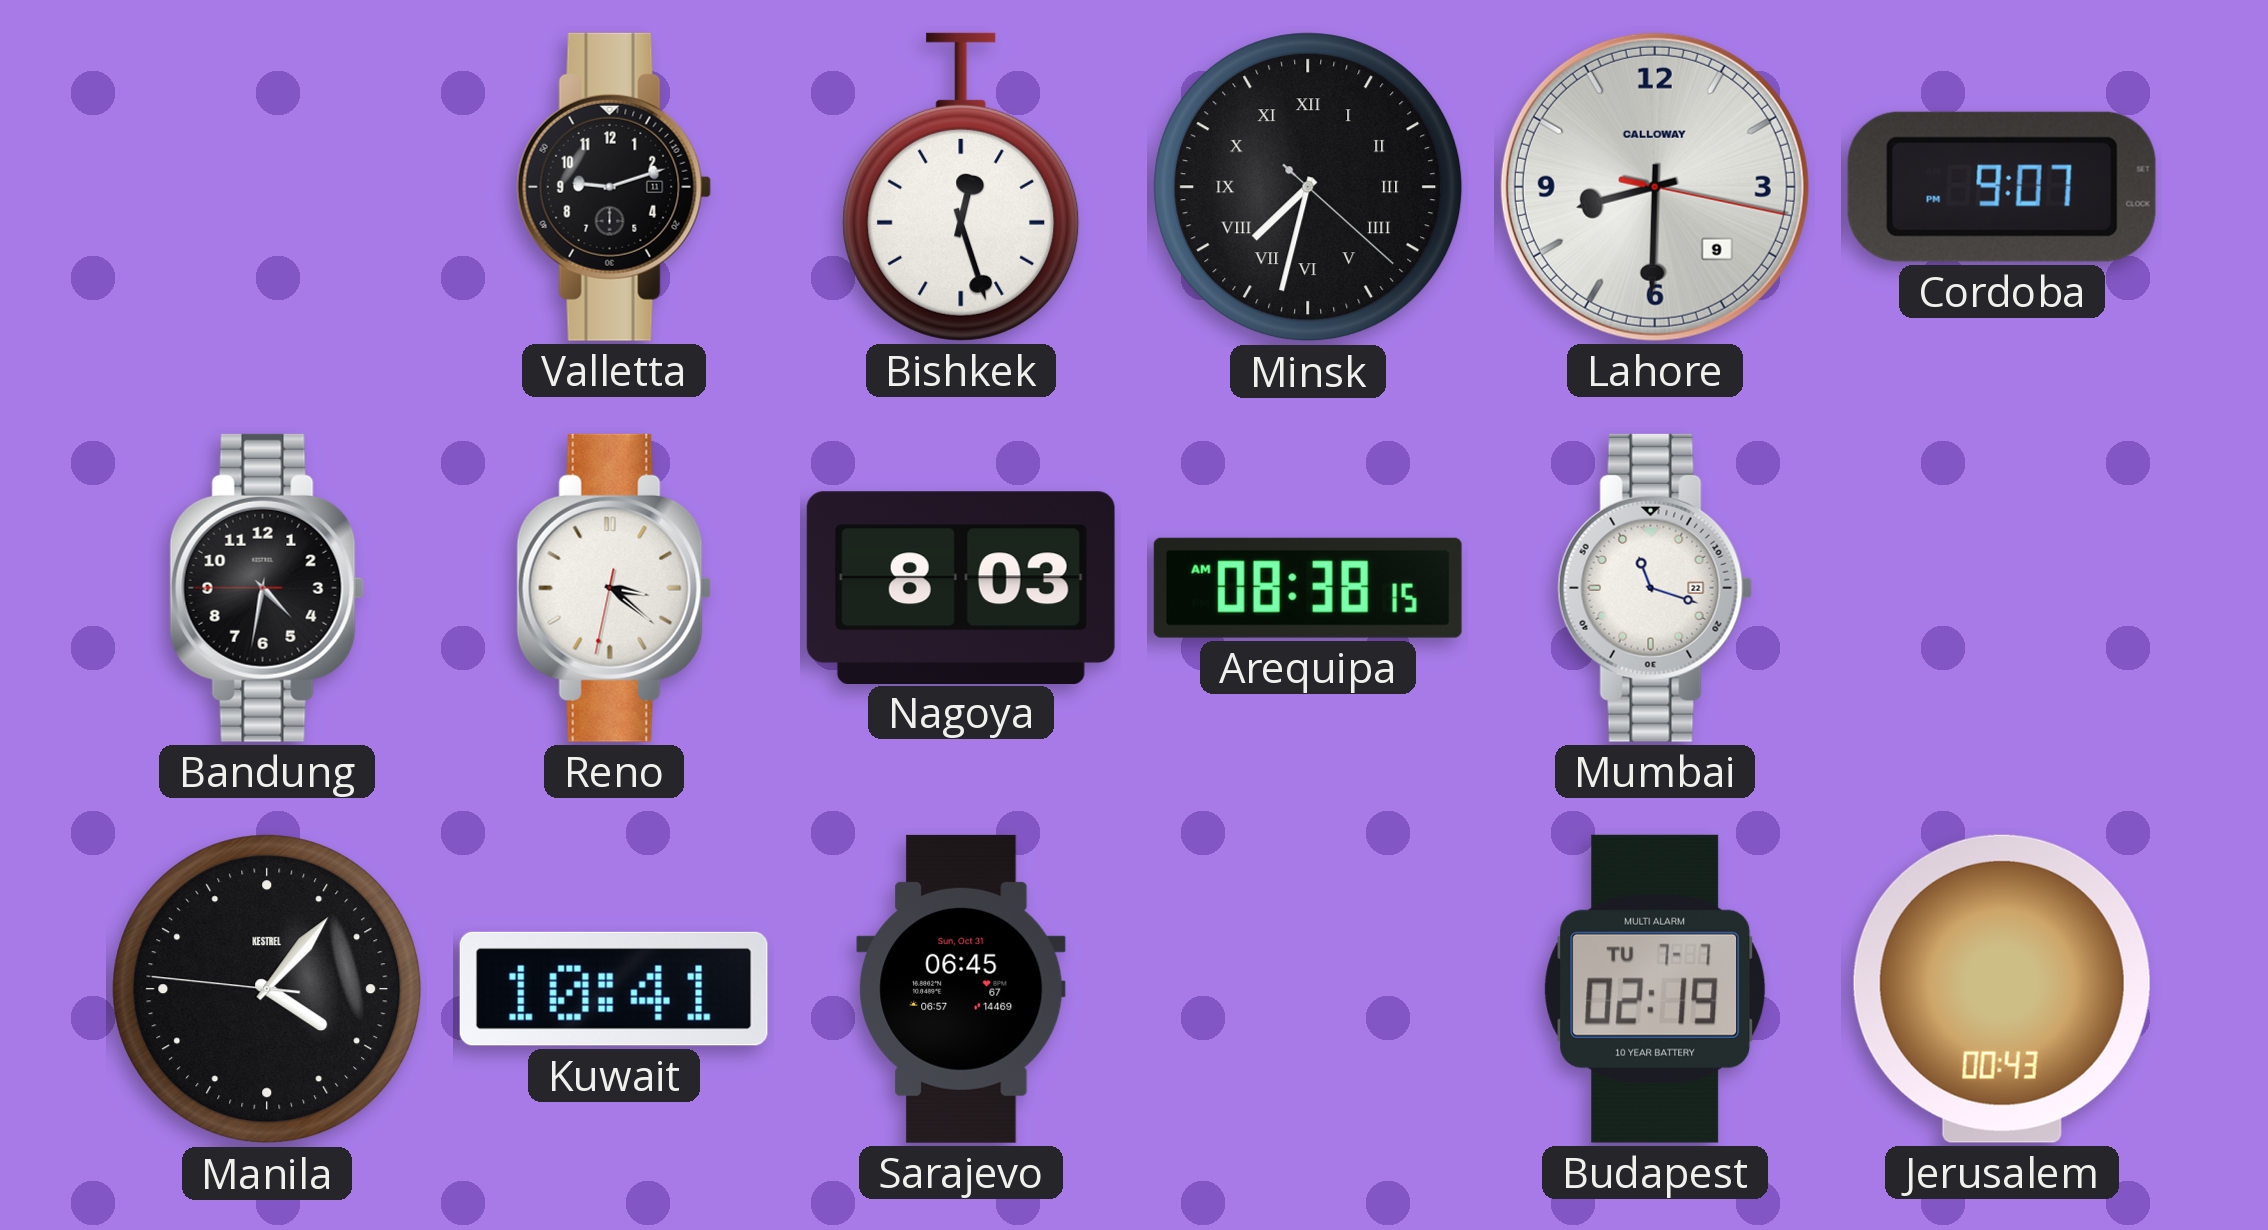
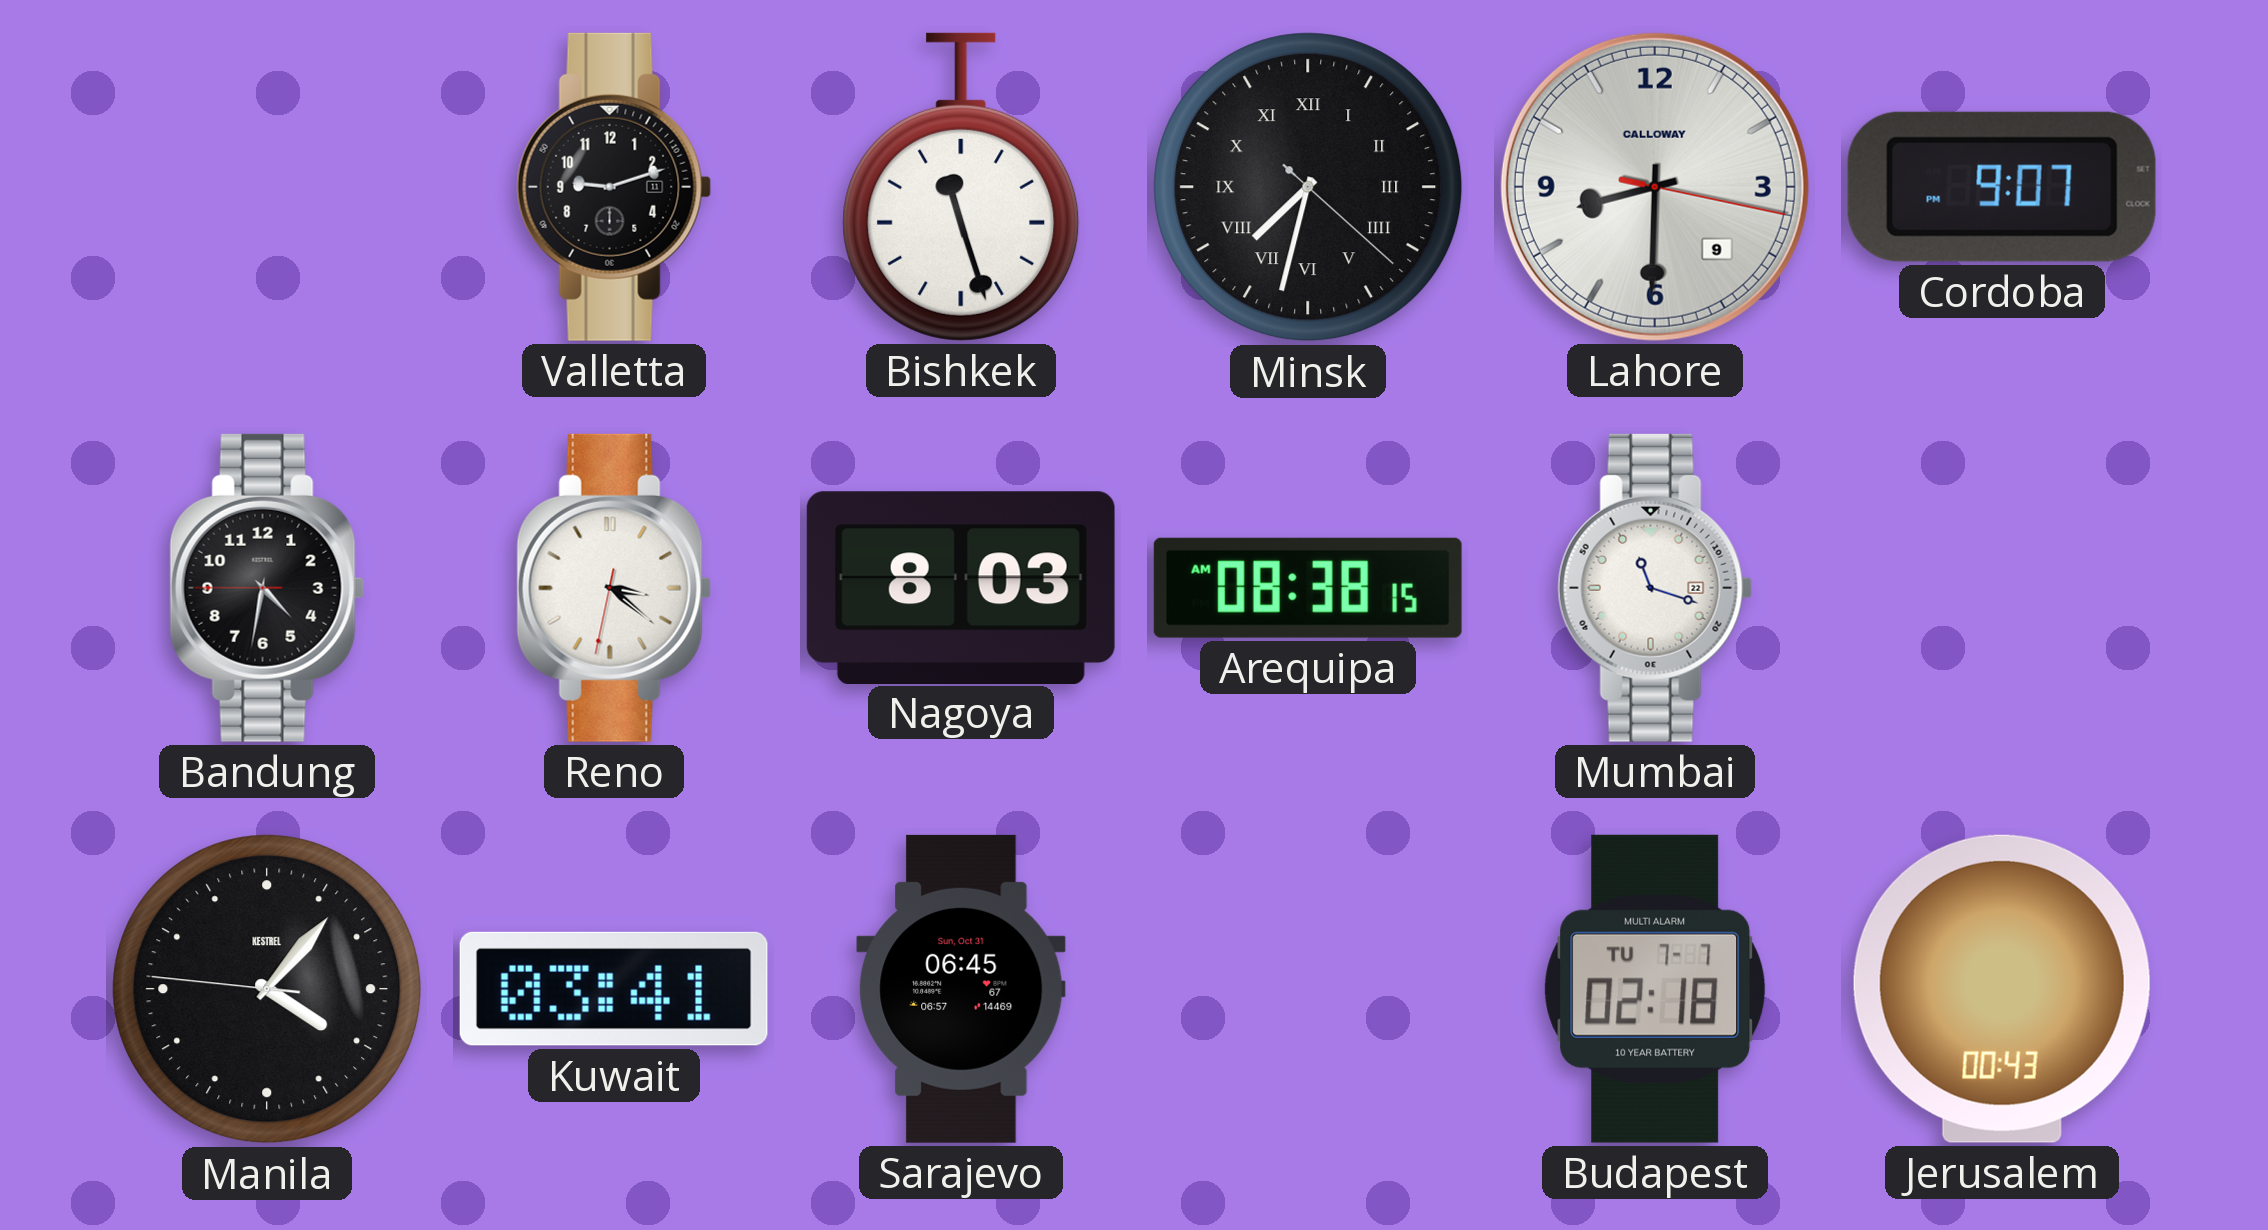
Bishkek: 12:27 -> 11:27 (961, 187)
Kuwait: 10:41 -> 03:41 (614, 989)
Budapest: 02:19 -> 02:18 (1655, 989)
